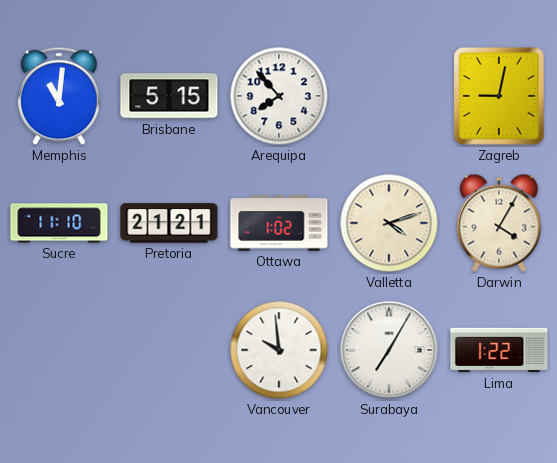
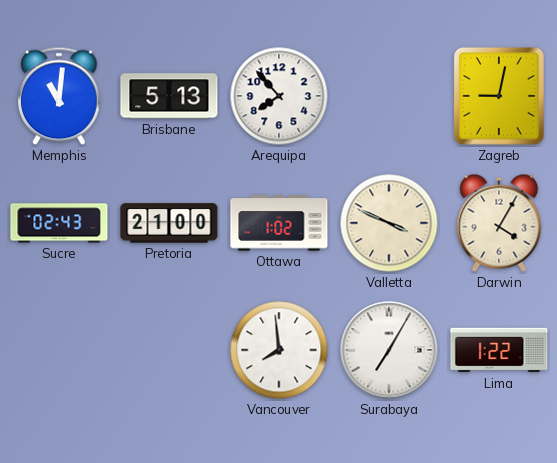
Brisbane: 5:15 -> 5:13 (169, 96)
Sucre: 11:10 -> 02:43 (59, 223)
Pretoria: 21:21 -> 21:00 (169, 223)
Valletta: 4:12 -> 3:49 (389, 223)
Vancouver: 9:59 -> 7:59 (279, 350)
